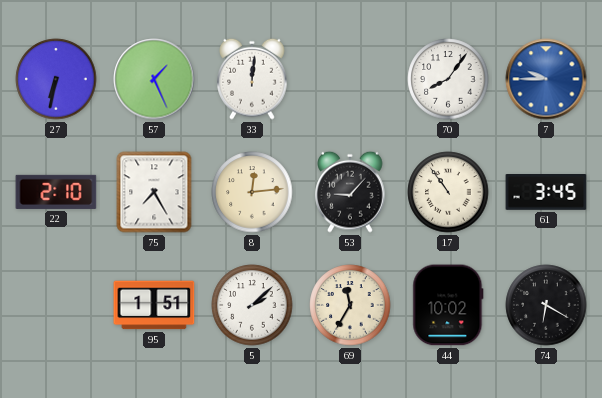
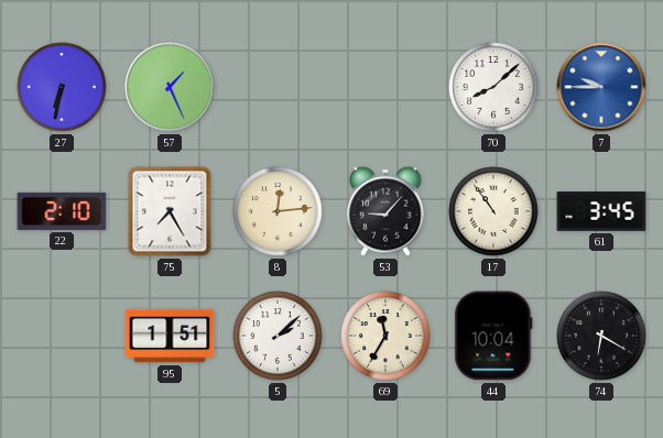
33: 12:01 -> none (252, 79)
70: 8:06 -> 8:08 (493, 87)
44: 10:02 -> 10:04 (493, 336)
